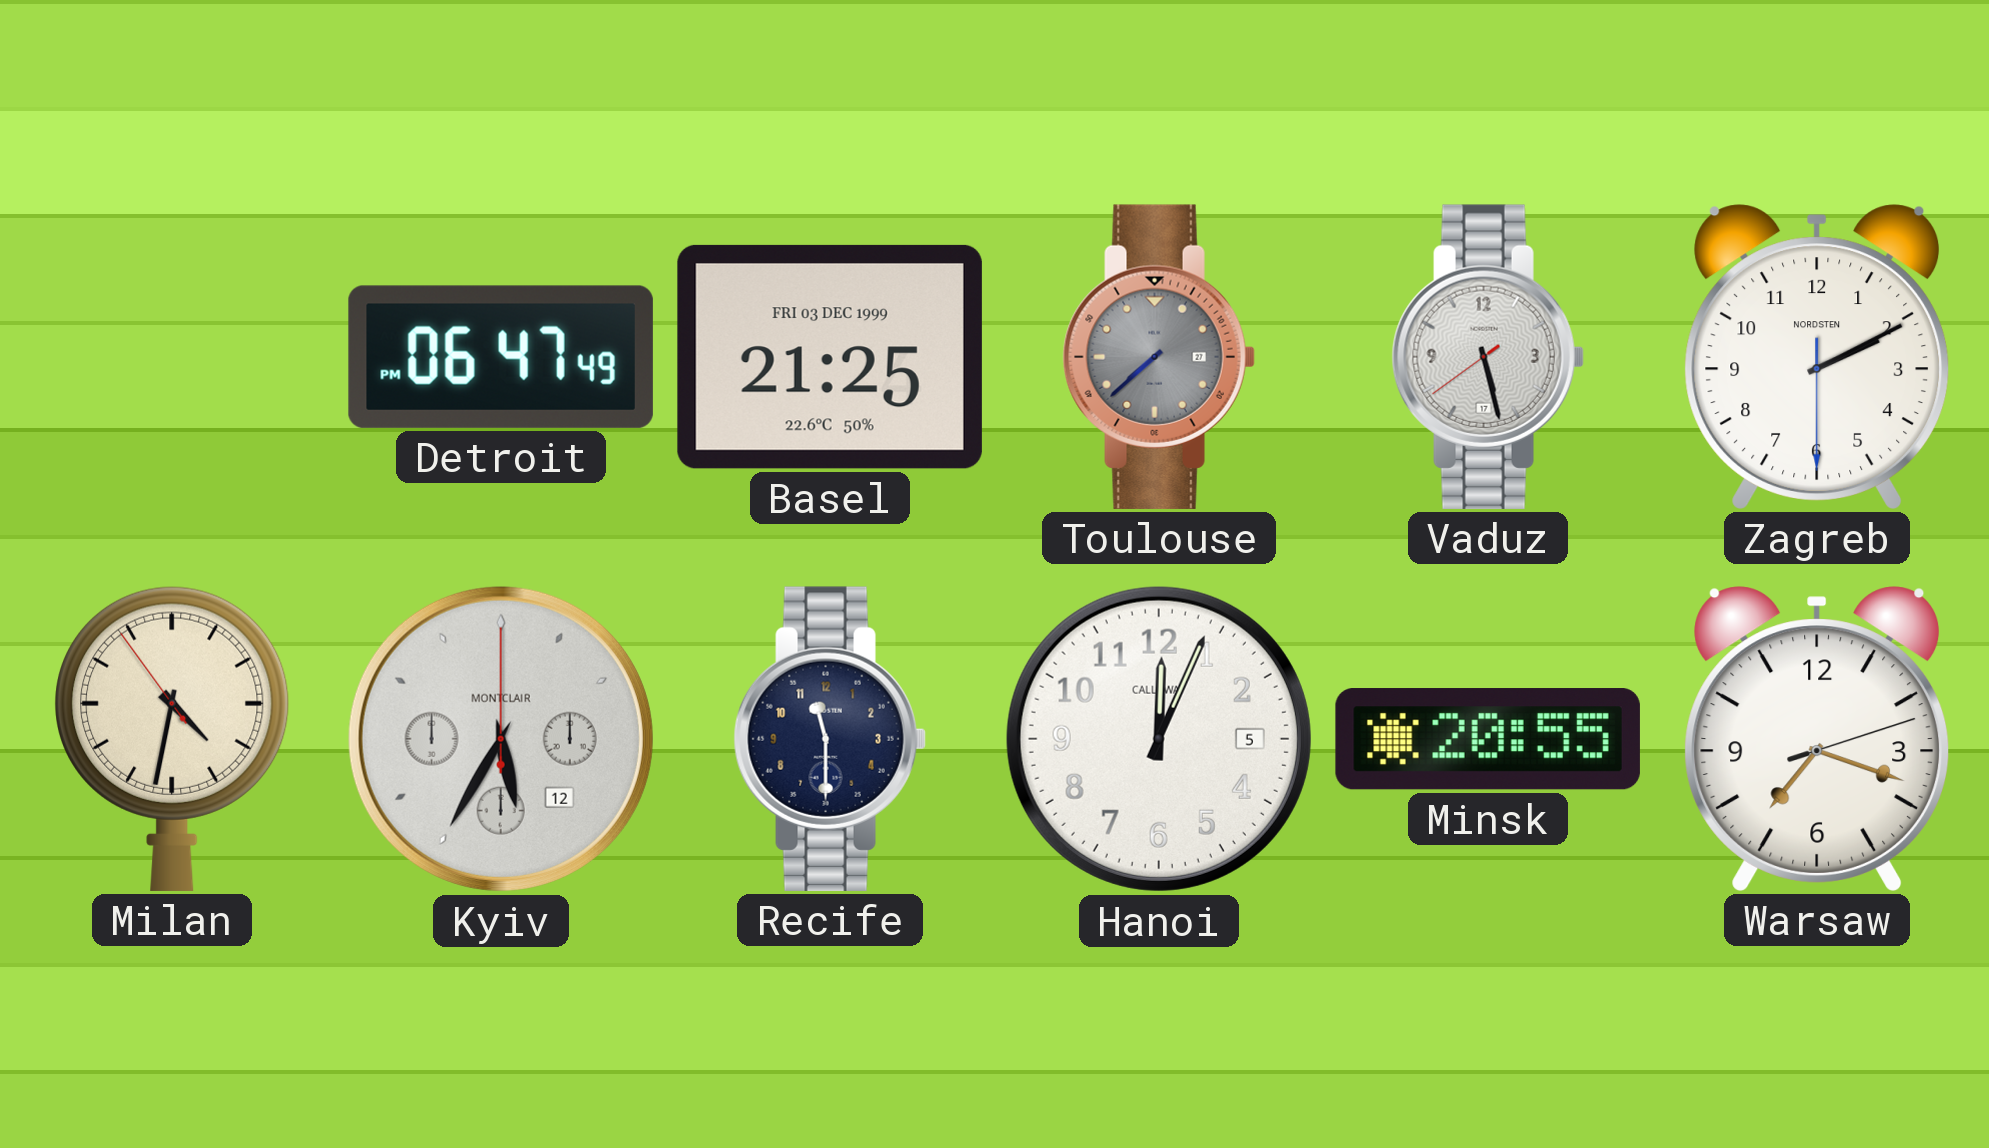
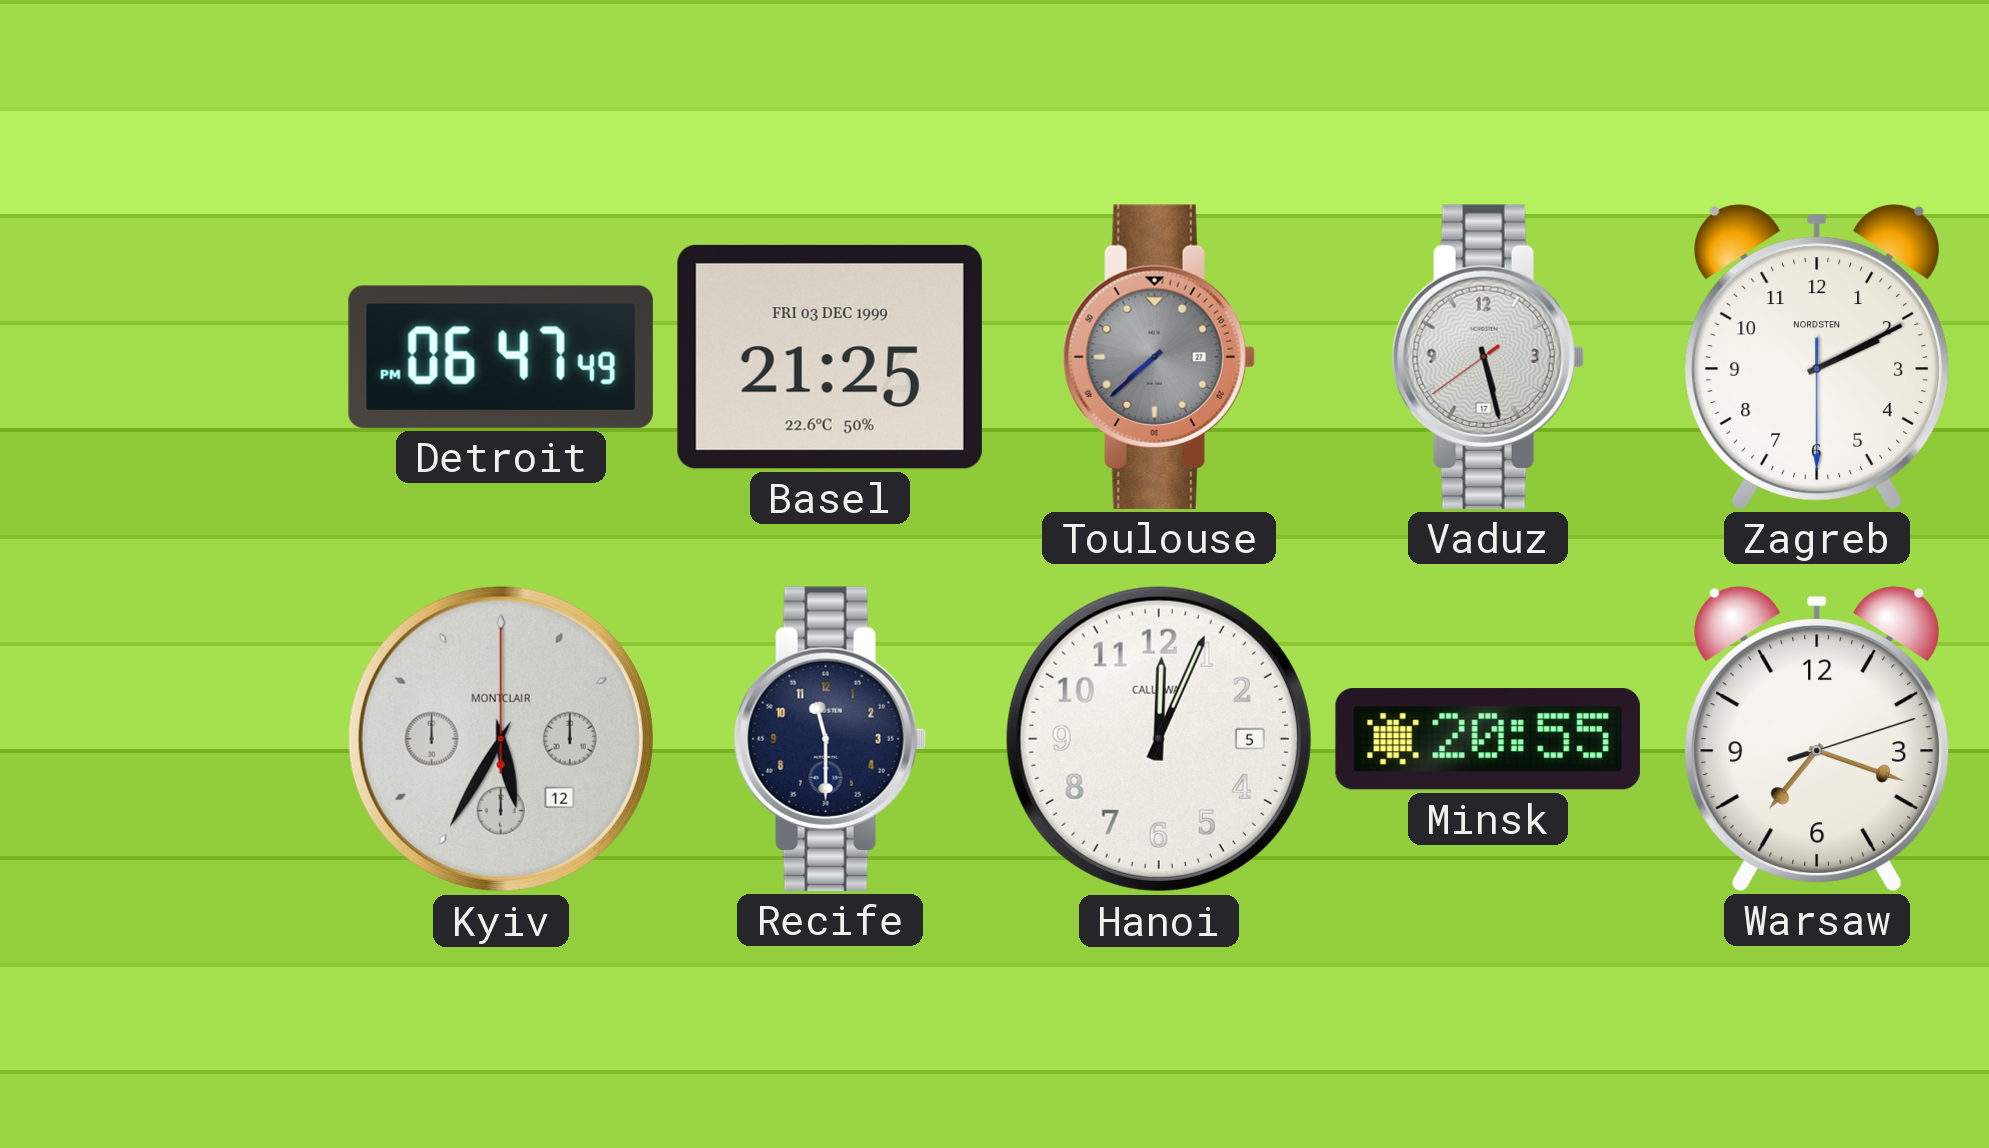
Milan: 4:31 -> none (172, 738)
